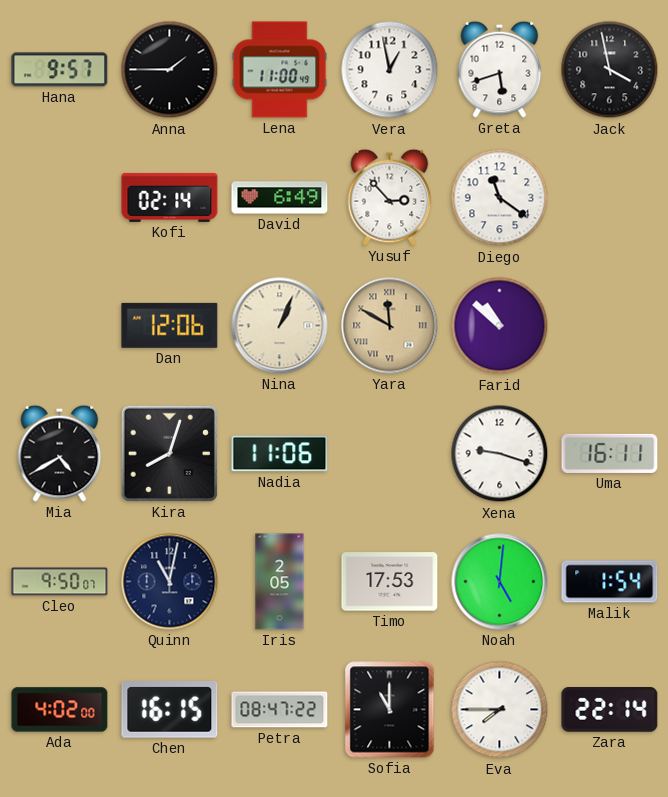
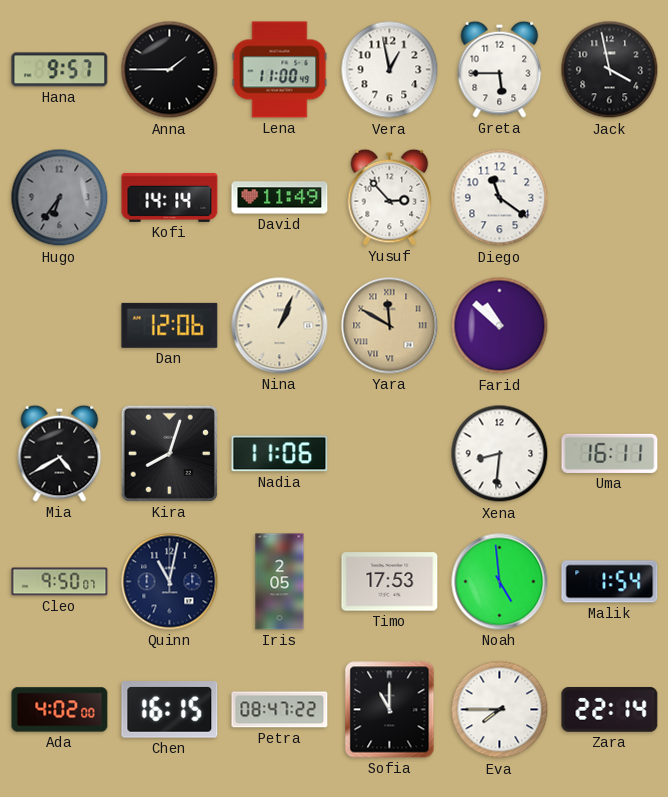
Greta: 5:42 -> 5:45 (500, 69)
Hugo: none -> 6:36 (60, 198)
Kofi: 02:14 -> 14:14 (170, 197)
David: 6:49 -> 11:49 (280, 198)
Xena: 9:18 -> 8:31 (500, 454)
Noah: 5:01 -> 4:59 (500, 582)
